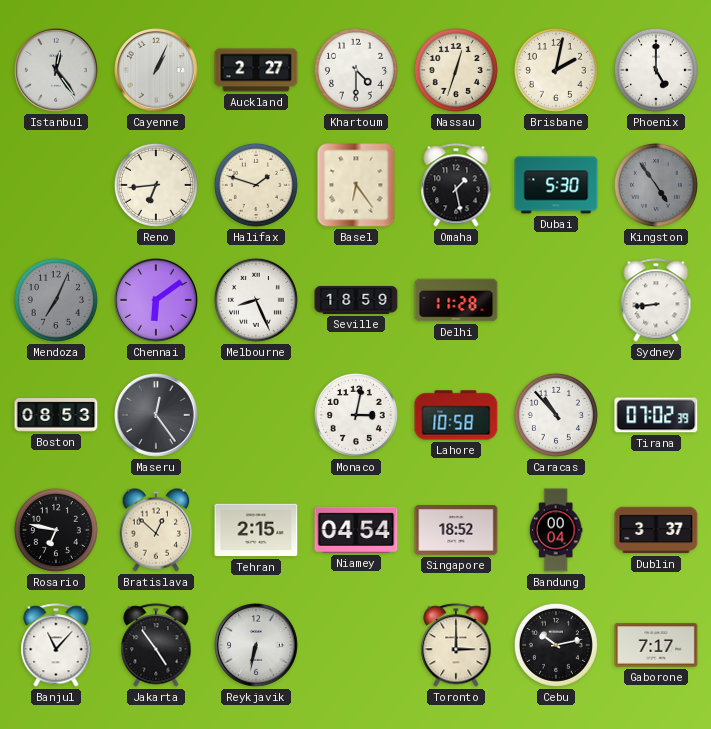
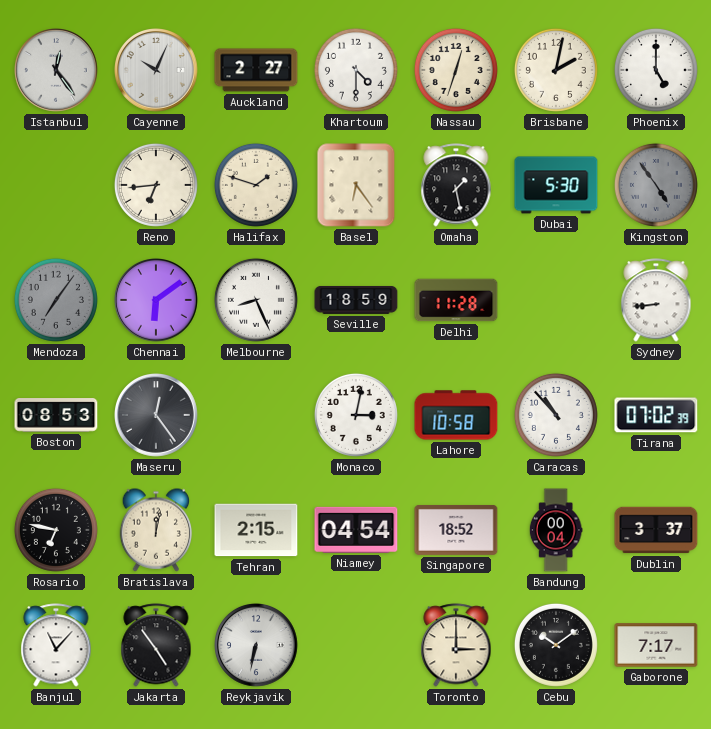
Cayenne: 1:04 -> 10:04 (157, 71)
Mendoza: 7:04 -> 7:06 (56, 300)
Bratislava: 12:52 -> 12:02 (156, 530)
Cebu: 10:13 -> 10:09 (556, 645)
